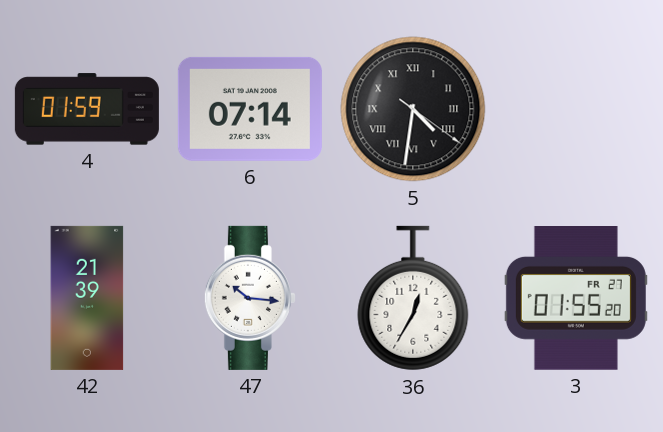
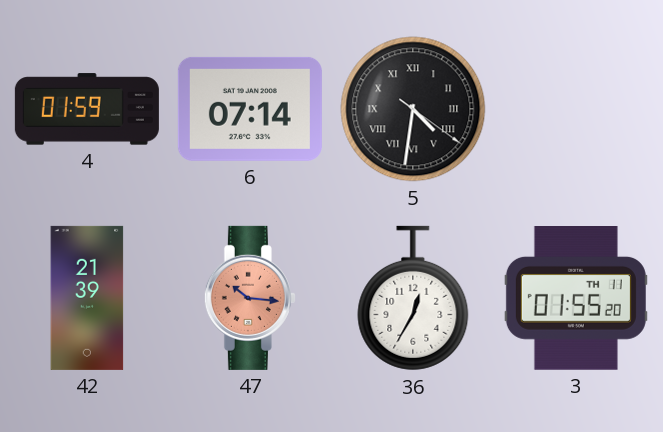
47 dial: white -> salmon (250, 298)
3 date: FR 27 -> TH 11 (576, 299)
